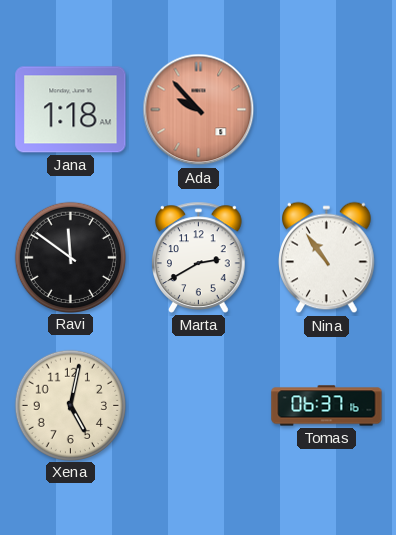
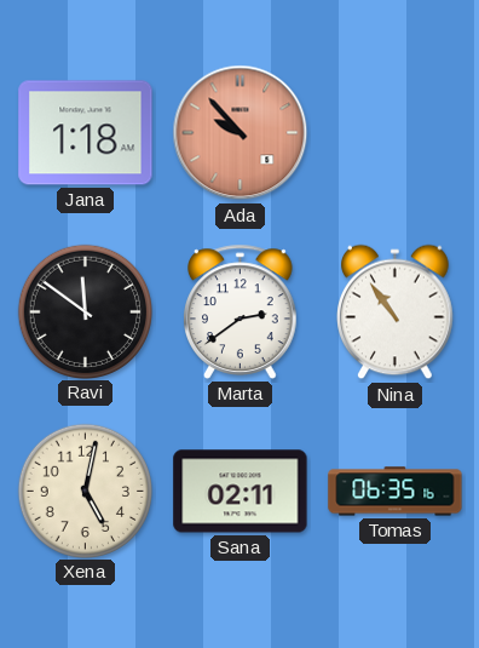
Marta: 2:40 -> 2:39 (241, 311)
Sana: none -> 02:11 (241, 492)
Tomas: 06:37 -> 06:35 (396, 492)
